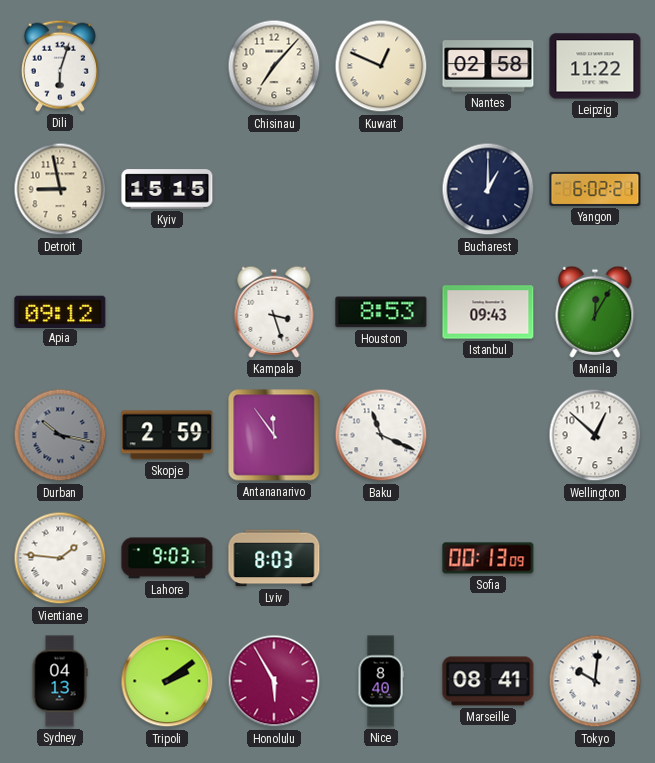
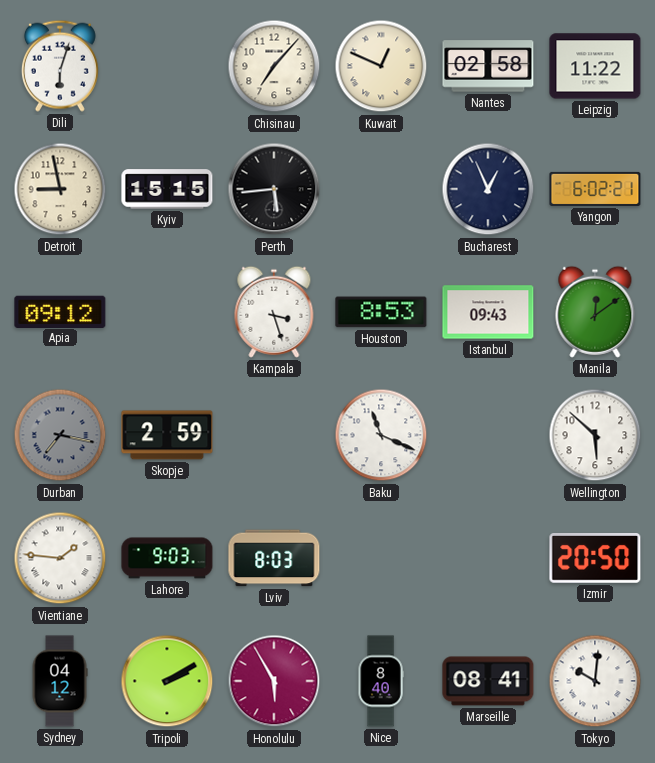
Perth: none -> 5:44 (274, 189)
Bucharest: 1:00 -> 12:56 (488, 189)
Manila: 12:05 -> 12:09 (595, 312)
Durban: 10:17 -> 7:17 (60, 435)
Antananarivo: 11:54 -> none (274, 435)
Wellington: 12:52 -> 5:52 (595, 435)
Sofia: 00:13 -> none (488, 558)
Izmir: none -> 20:50 (595, 559)
Sydney: 04:13 -> 04:12 (60, 681)
Tripoli: 2:09 -> 2:10 (167, 681)
